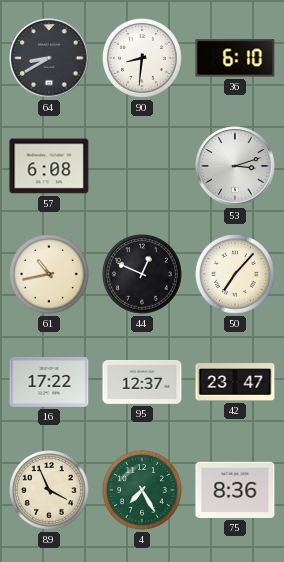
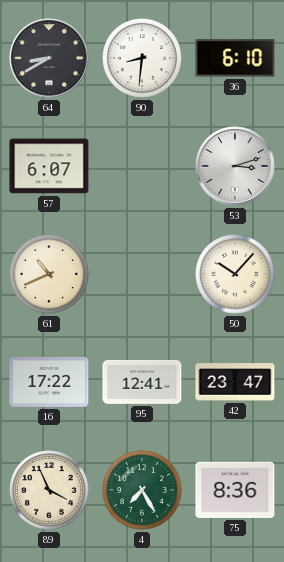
57: 6:08 -> 6:07 (49, 166)
61: 10:43 -> 10:41 (50, 275)
44: 12:49 -> none (143, 275)
50: 7:07 -> 10:07 (236, 275)
95: 12:37 -> 12:41 (142, 383)
